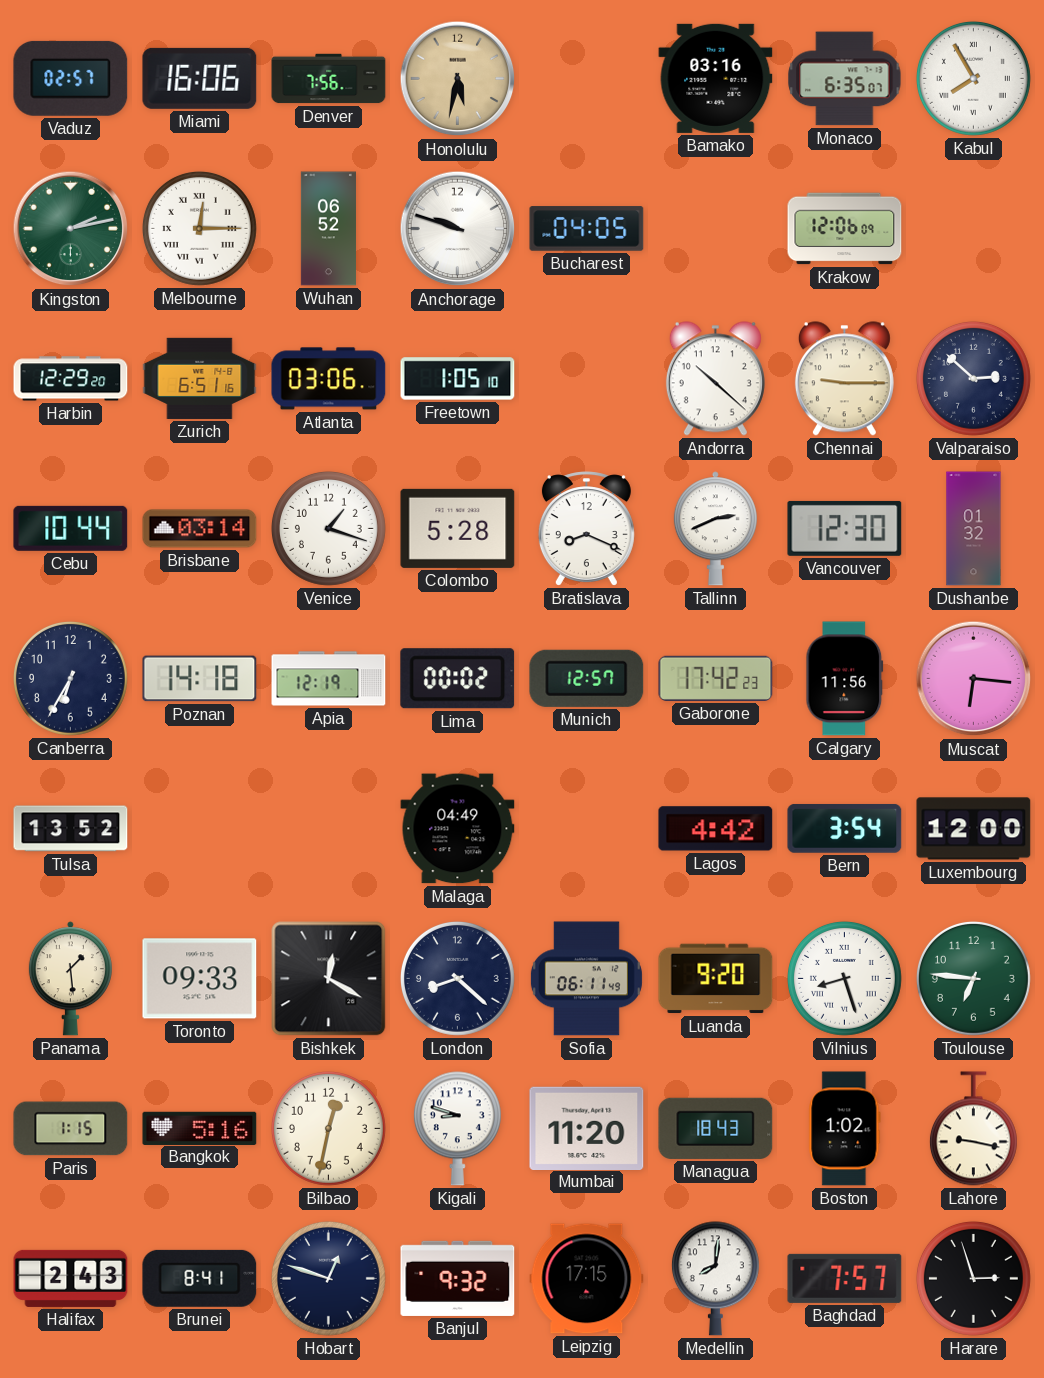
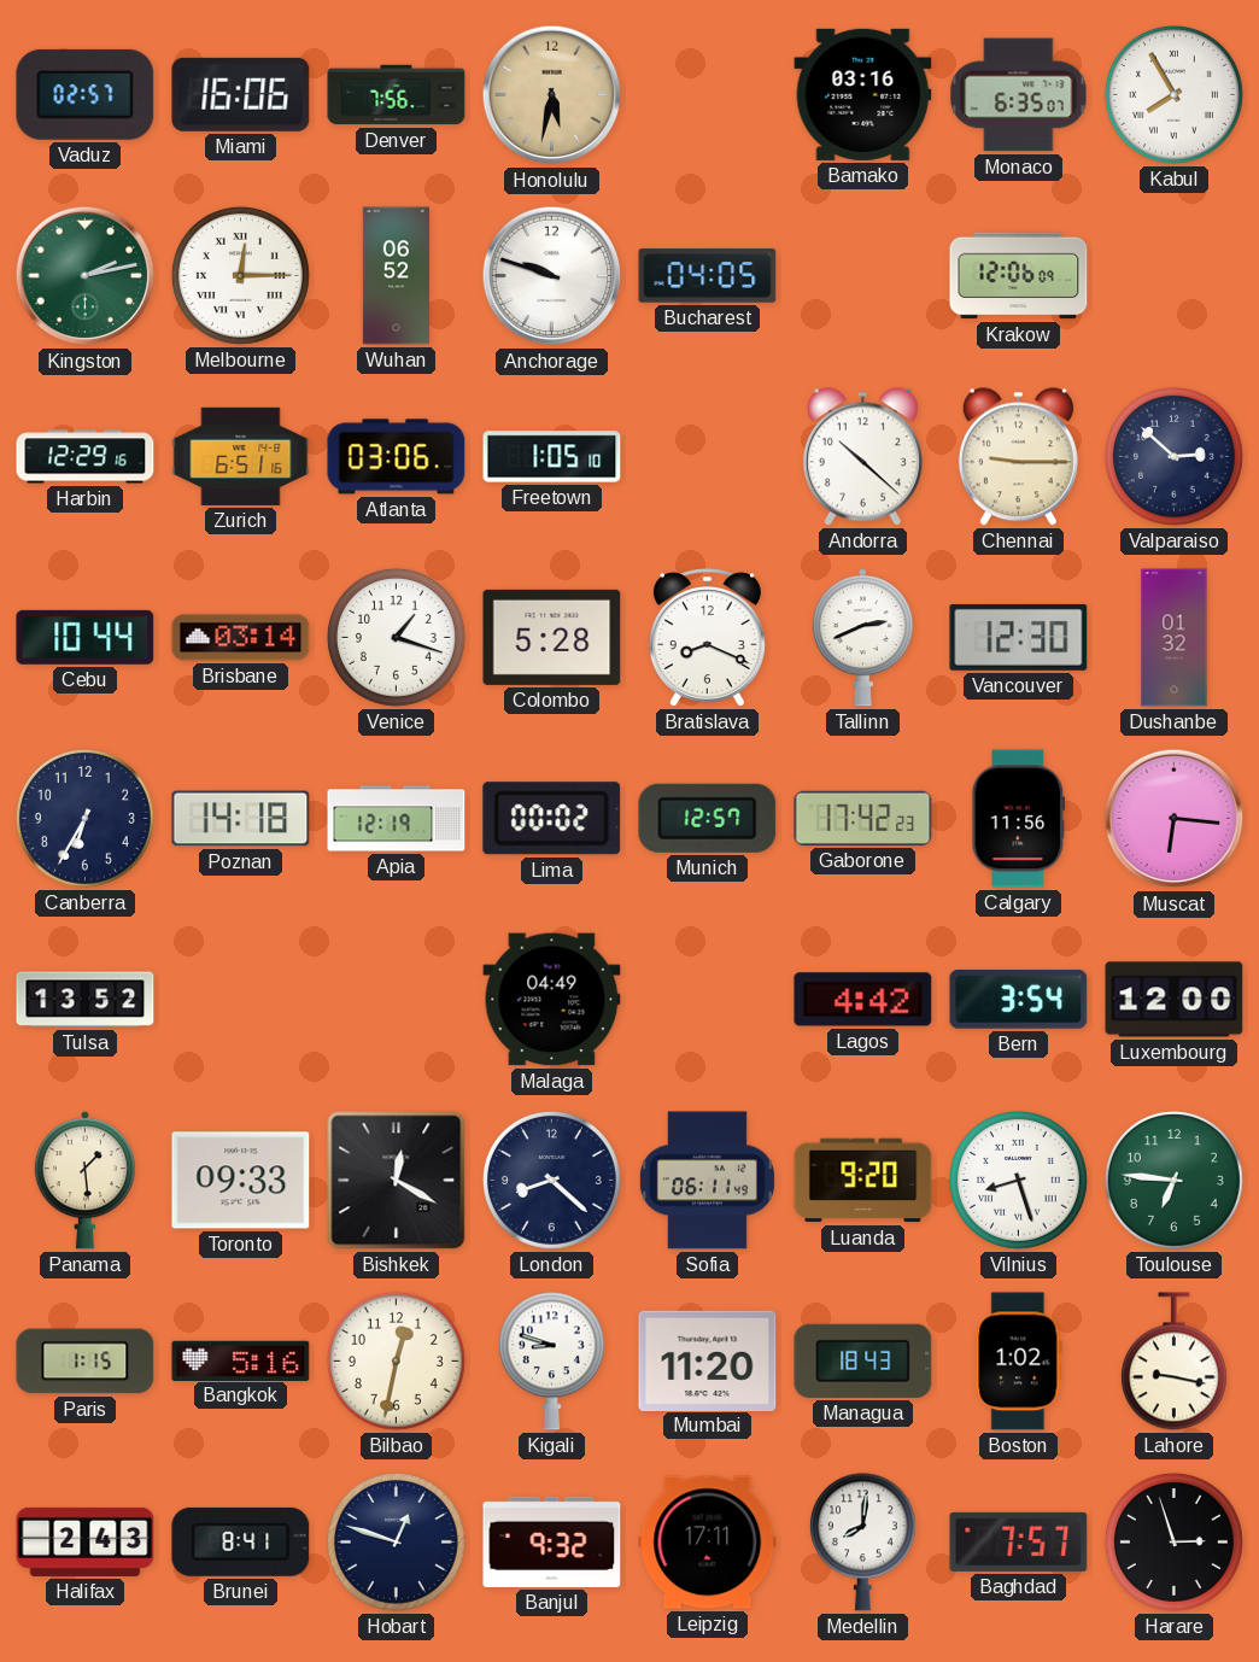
Harbin: 12:29:20 -> 12:29:16 (86, 457)
Leipzig: 17:15 -> 17:11 (708, 1543)
